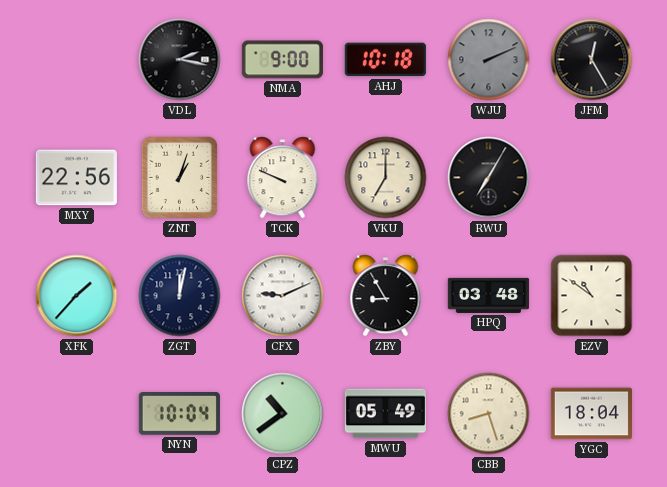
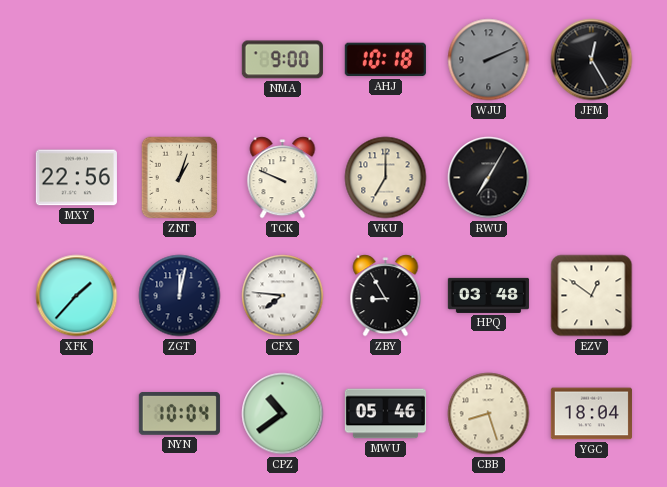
VDL: 2:17 -> none (180, 60)
CFX: 9:11 -> 7:46 (283, 296)
EZV: 10:51 -> 12:51 (592, 296)
MWU: 05:49 -> 05:46 (385, 414)
